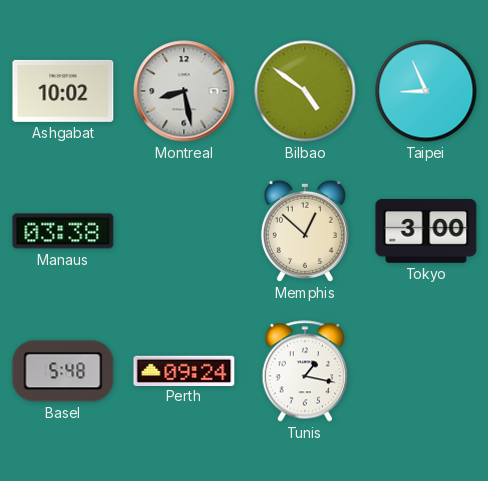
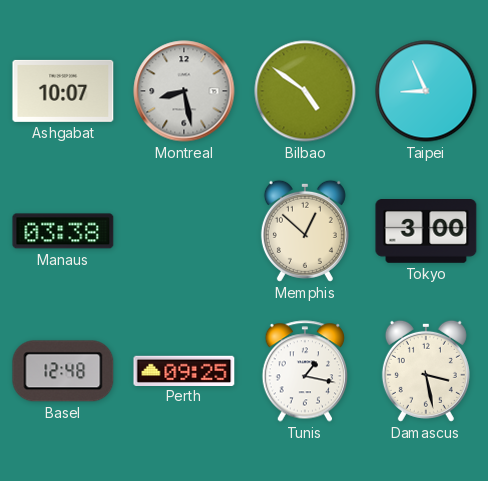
Ashgabat: 10:02 -> 10:07 (63, 91)
Basel: 5:48 -> 12:48 (63, 371)
Perth: 09:24 -> 09:25 (184, 370)
Damascus: none -> 3:28 (426, 371)
